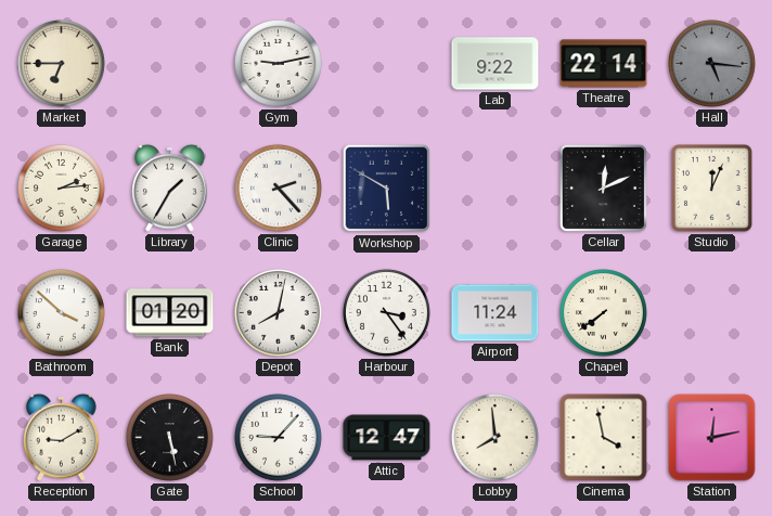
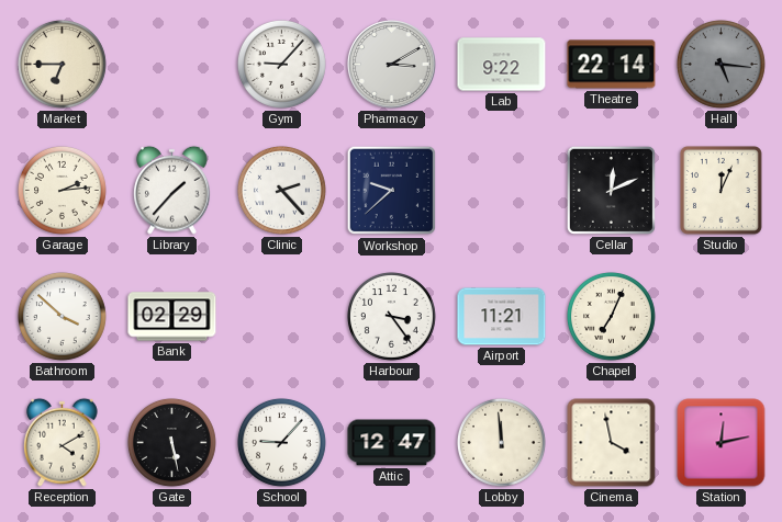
Gym: 9:13 -> 9:07 (281, 64)
Pharmacy: none -> 3:10 (392, 65)
Library: 1:35 -> 1:37 (172, 190)
Workshop: 5:50 -> 9:38 (392, 191)
Bank: 01:20 -> 02:29 (172, 317)
Depot: 8:02 -> none (278, 312)
Airport: 11:24 -> 11:21 (502, 317)
Chapel: 7:39 -> 7:04 (611, 316)
Reception: 9:10 -> 4:10 (63, 442)
Lobby: 7:59 -> 11:59 (501, 442)
